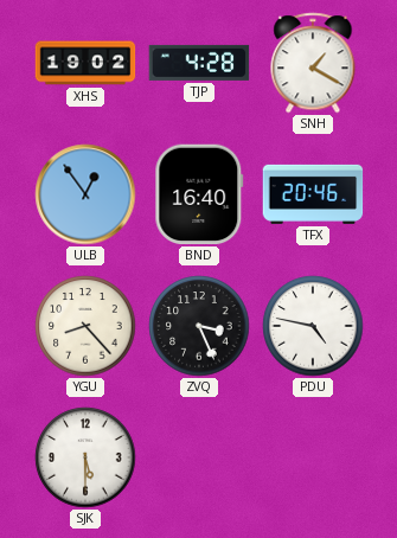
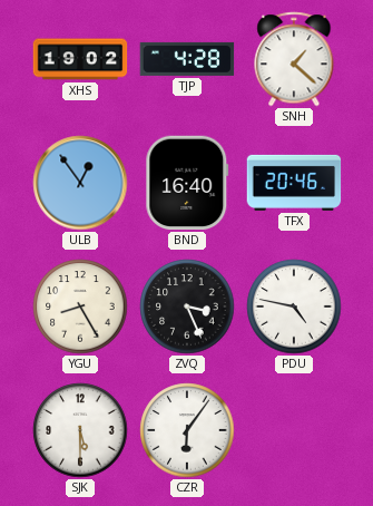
SNH: 1:20 -> 1:22 (294, 59)
YGU: 8:23 -> 8:25 (80, 306)
CZR: none -> 6:06 (187, 430)
